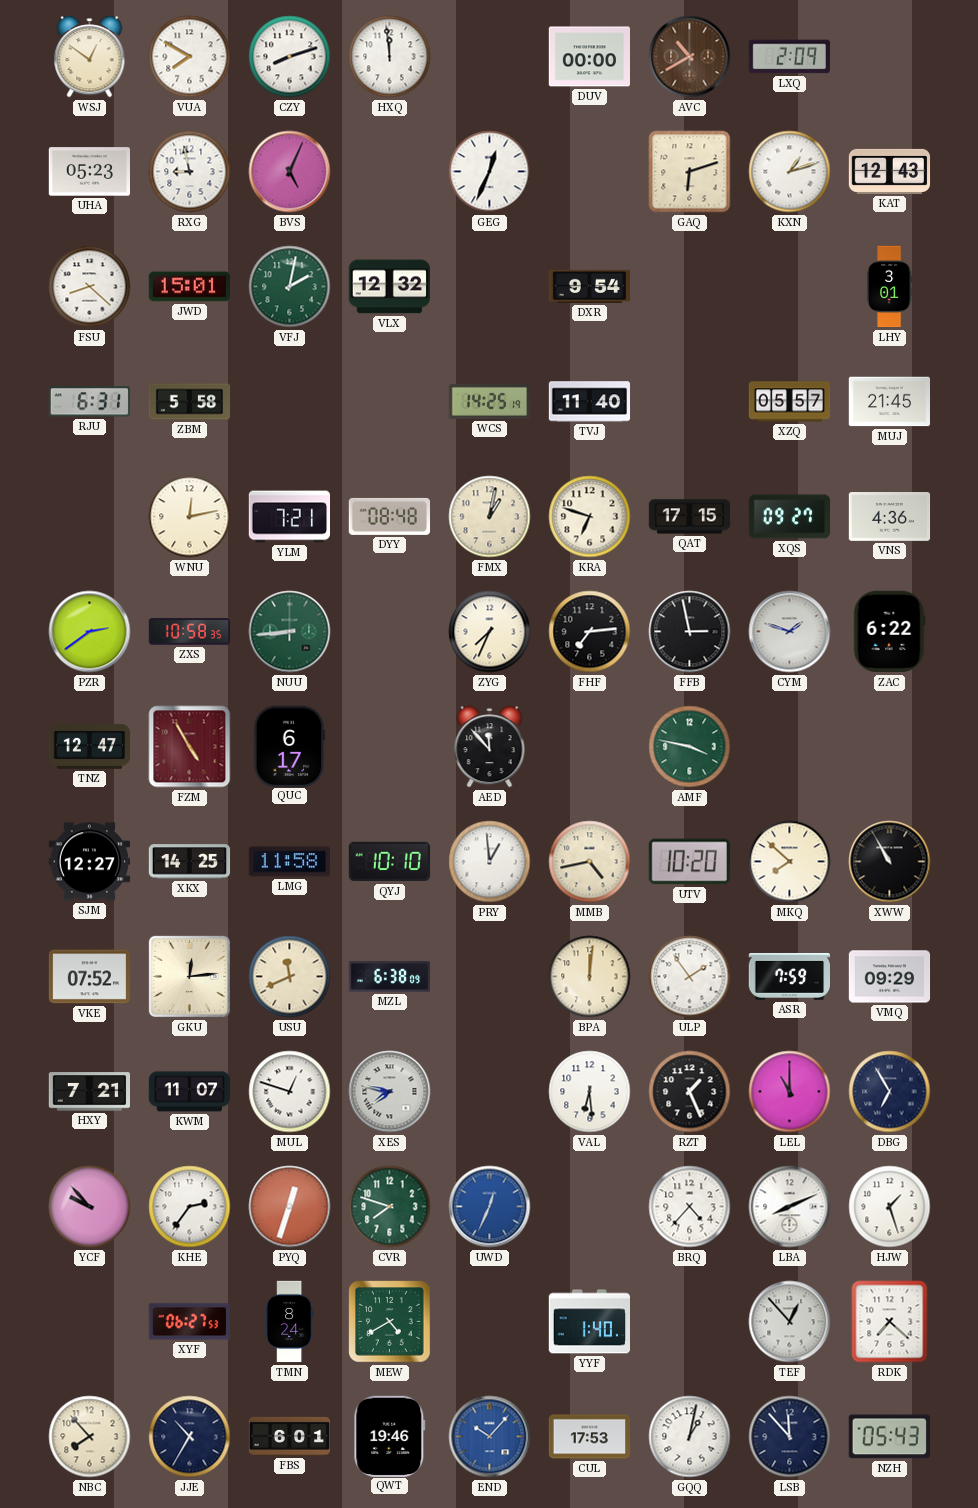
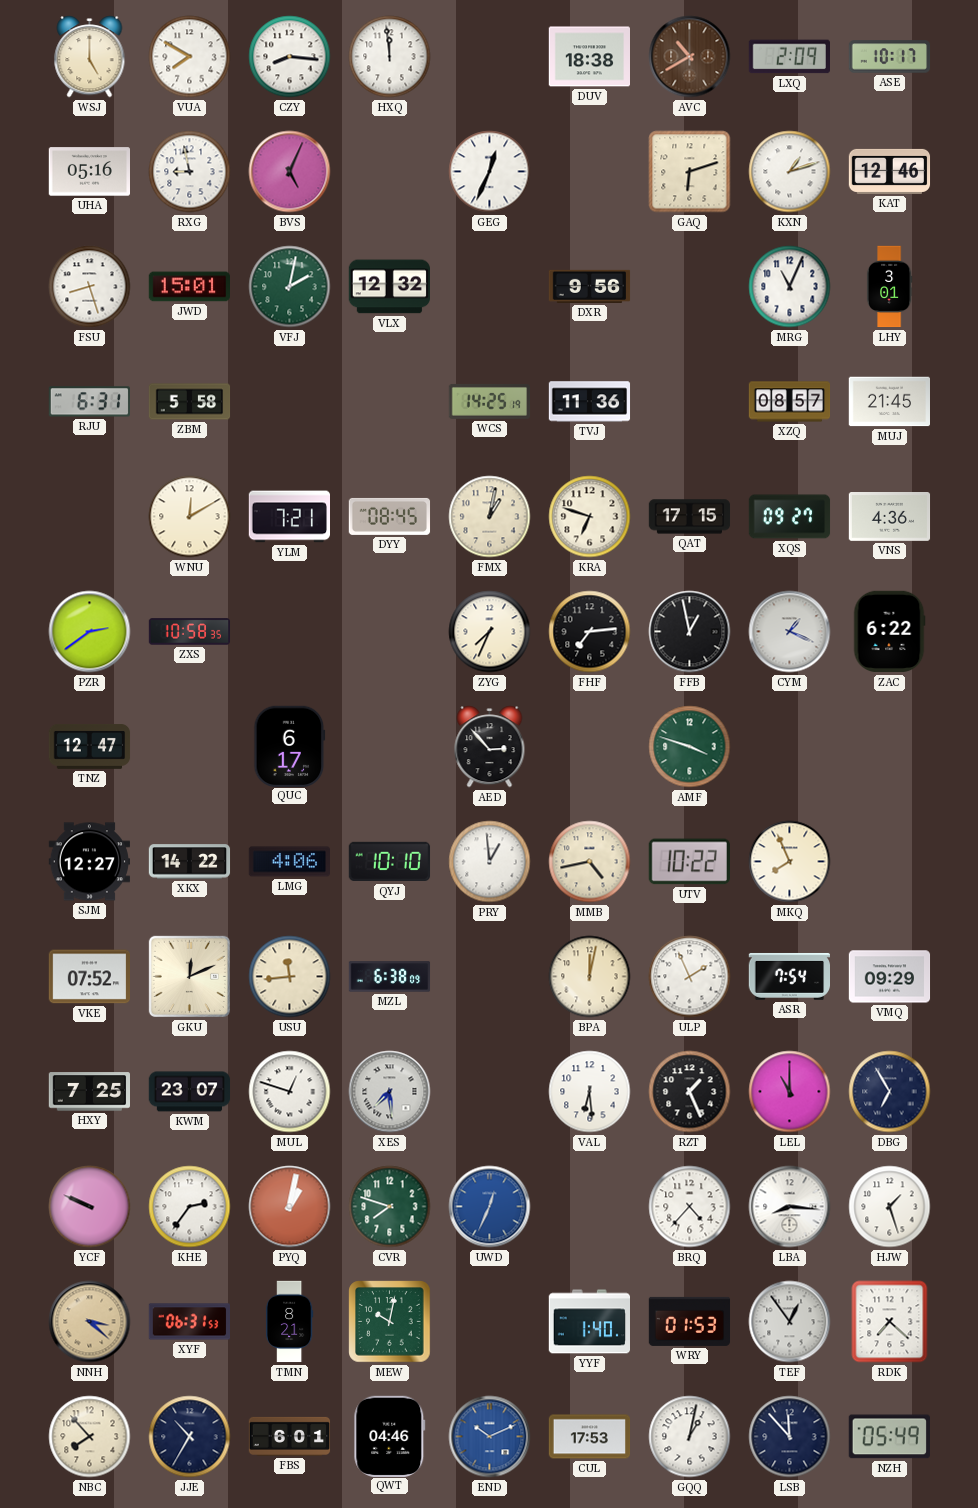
WSJ: 12:51 -> 5:00 (90, 57)
CZY: 8:12 -> 8:16 (290, 57)
DUV: 00:00 -> 18:38 (590, 57)
ASE: none -> 10:17 (890, 57)
UHA: 05:23 -> 05:16 (89, 172)
KAT: 12:43 -> 12:46 (890, 171)
FSU: 8:22 -> 8:27 (90, 287)
DXR: 9:54 -> 9:56 (590, 286)
MRG: none -> 11:04 (790, 287)
TVJ: 11:40 -> 11:36 (590, 402)
XZQ: 05:57 -> 08:57 (790, 402)
WNU: 12:13 -> 12:10 (190, 517)
DYY: 08:48 -> 08:45 (390, 516)
NUU: 8:44 -> none (290, 632)
FFB: 2:58 -> 12:58 (690, 632)
CYM: 1:48 -> 1:19 (790, 632)
FZM: 4:55 -> none (190, 747)
AED: 11:53 -> 2:53 (490, 747)
AMF: 3:47 -> 3:48 (690, 747)
XKX: 14:25 -> 14:22 (190, 862)
LMG: 11:58 -> 4:06 (289, 862)
UTV: 10:20 -> 10:22 (689, 862)
MKQ: 7:52 -> 7:56 (790, 862)
XWW: 10:55 -> none (890, 862)
GKU: 12:14 -> 12:11 (189, 976)
USU: 11:41 -> 11:44 (290, 977)
BPA: 12:01 -> 12:02 (590, 977)
ULP: 1:54 -> 1:56 (690, 977)
ASR: 7:59 -> 7:54 (789, 976)
HXY: 7:21 -> 7:25 (89, 1092)
KWM: 11:07 -> 23:07 (190, 1092)
XES: 7:47 -> 7:29 (390, 1092)
YCF: 9:53 -> 9:49 (90, 1207)
PYQ: 12:33 -> 1:02 (290, 1207)
LBA: 8:11 -> 8:16 (790, 1207)
NNH: none -> 3:22 (90, 1322)
XYF: 06:27 -> 06:31 (189, 1322)
TMN: 8:24 -> 8:21 (289, 1322)
MEW: 4:40 -> 10:02 (390, 1322)
WRY: none -> 01:53 (690, 1321)
TEF: 12:53 -> 12:54 (790, 1322)
QWT: 19:46 -> 04:46 (390, 1436)
END: 10:07 -> 10:11 (490, 1437)
NZH: 05:43 -> 05:49 (889, 1437)
